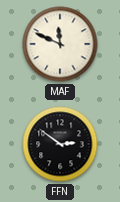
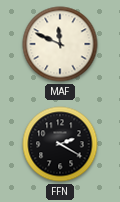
FFN: 2:51 -> 2:20 (60, 144)
